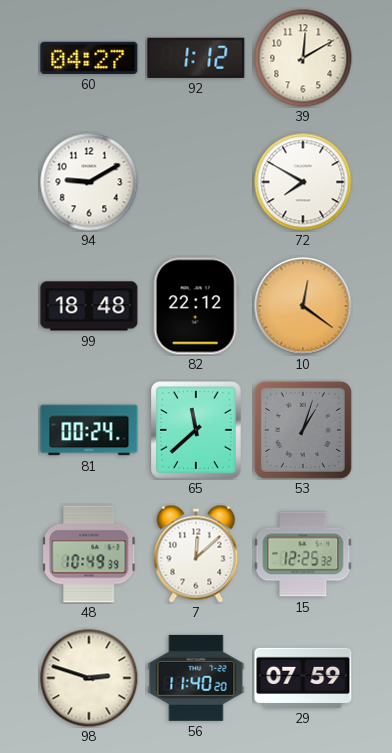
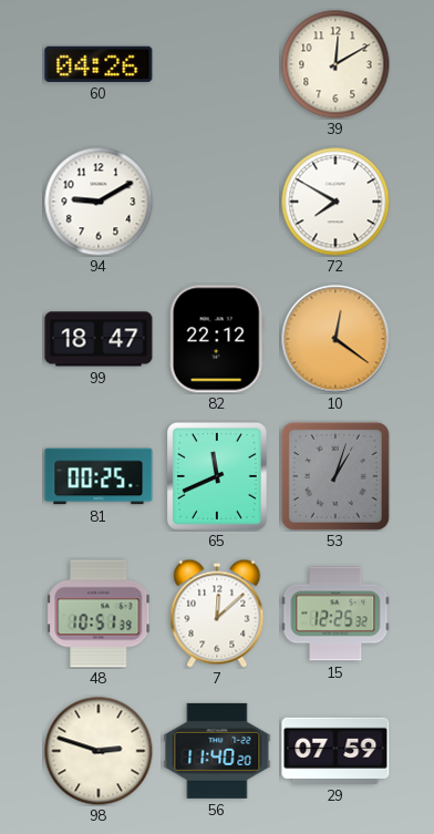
60: 04:27 -> 04:26 (99, 64)
92: 1:12 -> none (196, 58)
99: 18:48 -> 18:47 (99, 339)
81: 00:24 -> 00:25 (99, 476)
65: 11:38 -> 11:41 (218, 477)
48: 10:49 -> 10:51 (100, 614)
